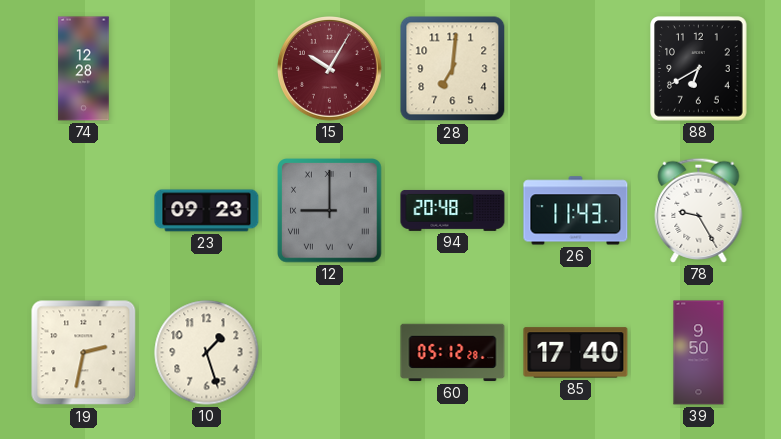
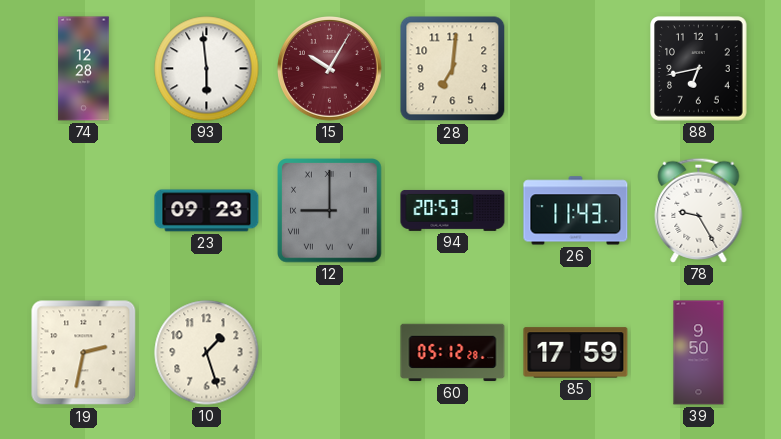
93: none -> 5:59 (207, 69)
88: 6:40 -> 6:43 (699, 69)
94: 20:48 -> 20:53 (453, 211)
85: 17:40 -> 17:59 (576, 353)
